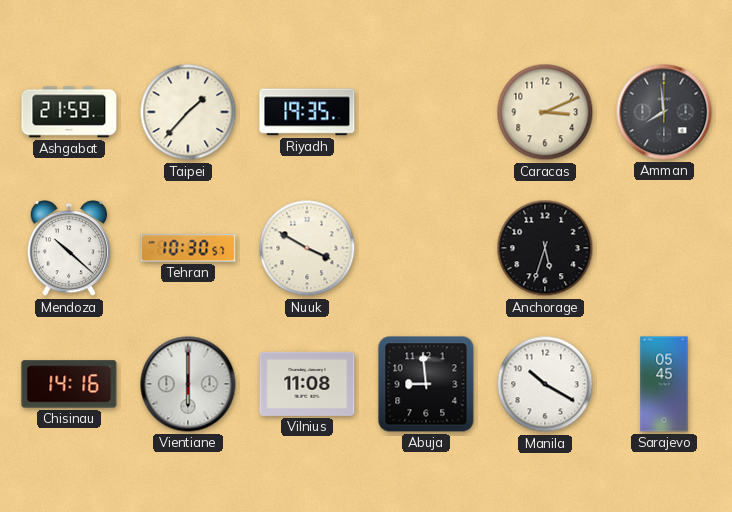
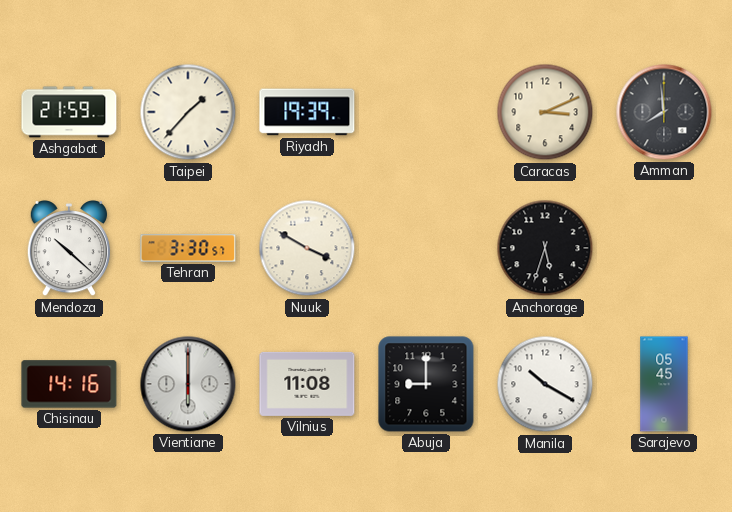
Riyadh: 19:35 -> 19:39 (307, 112)
Tehran: 10:30 -> 3:30 (188, 248)
Abuja: 8:59 -> 9:00 (426, 384)
